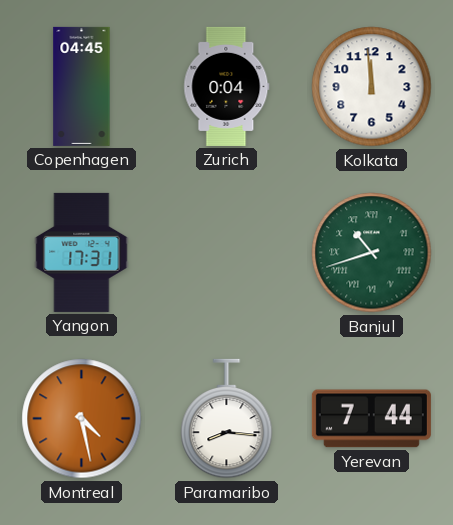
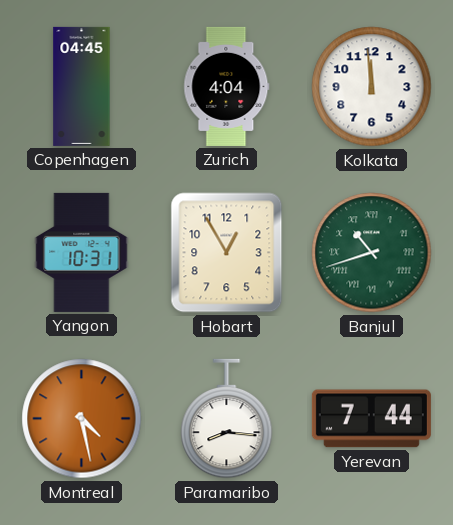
Zurich: 0:04 -> 4:04 (227, 86)
Yangon: 17:31 -> 10:31 (82, 252)
Hobart: none -> 12:55 (227, 253)
